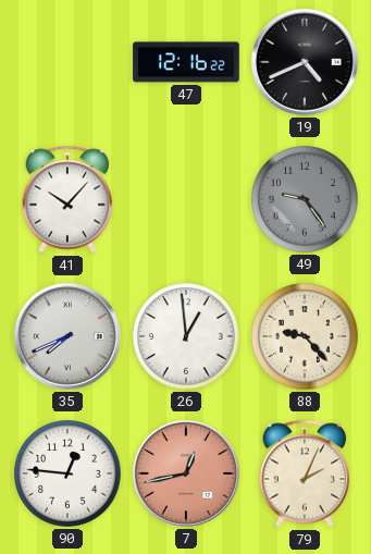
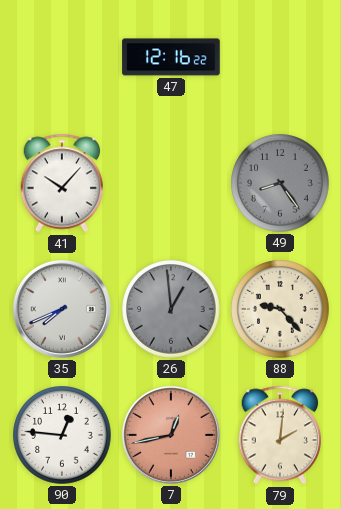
19: 4:41 -> none (305, 62)
49: 9:24 -> 8:24 (280, 183)
26 dial: white -> grey (171, 309)
79: 2:04 -> 2:01 (279, 435)
